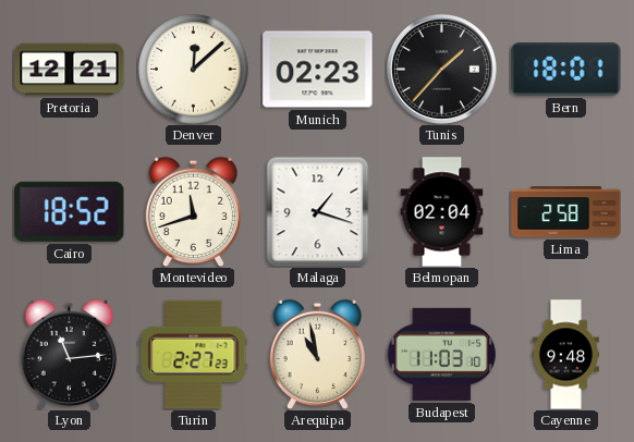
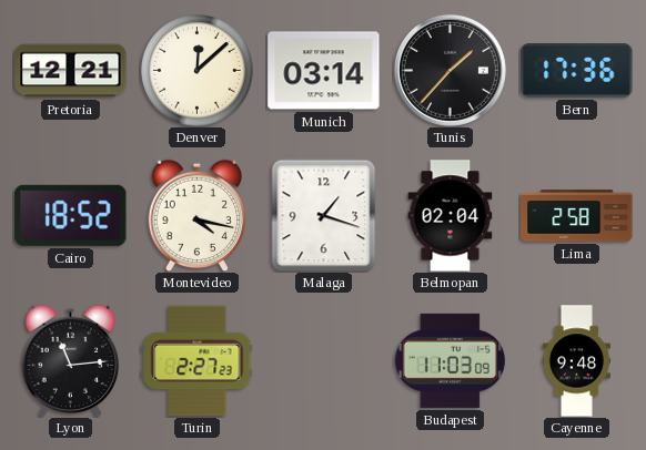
Munich: 02:23 -> 03:14 (324, 71)
Bern: 18:01 -> 17:36 (577, 71)
Montevideo: 11:42 -> 4:17 (198, 215)
Arequipa: 10:58 -> none (318, 354)
Budapest: 11:03:10 -> 11:03:09 (450, 360)
